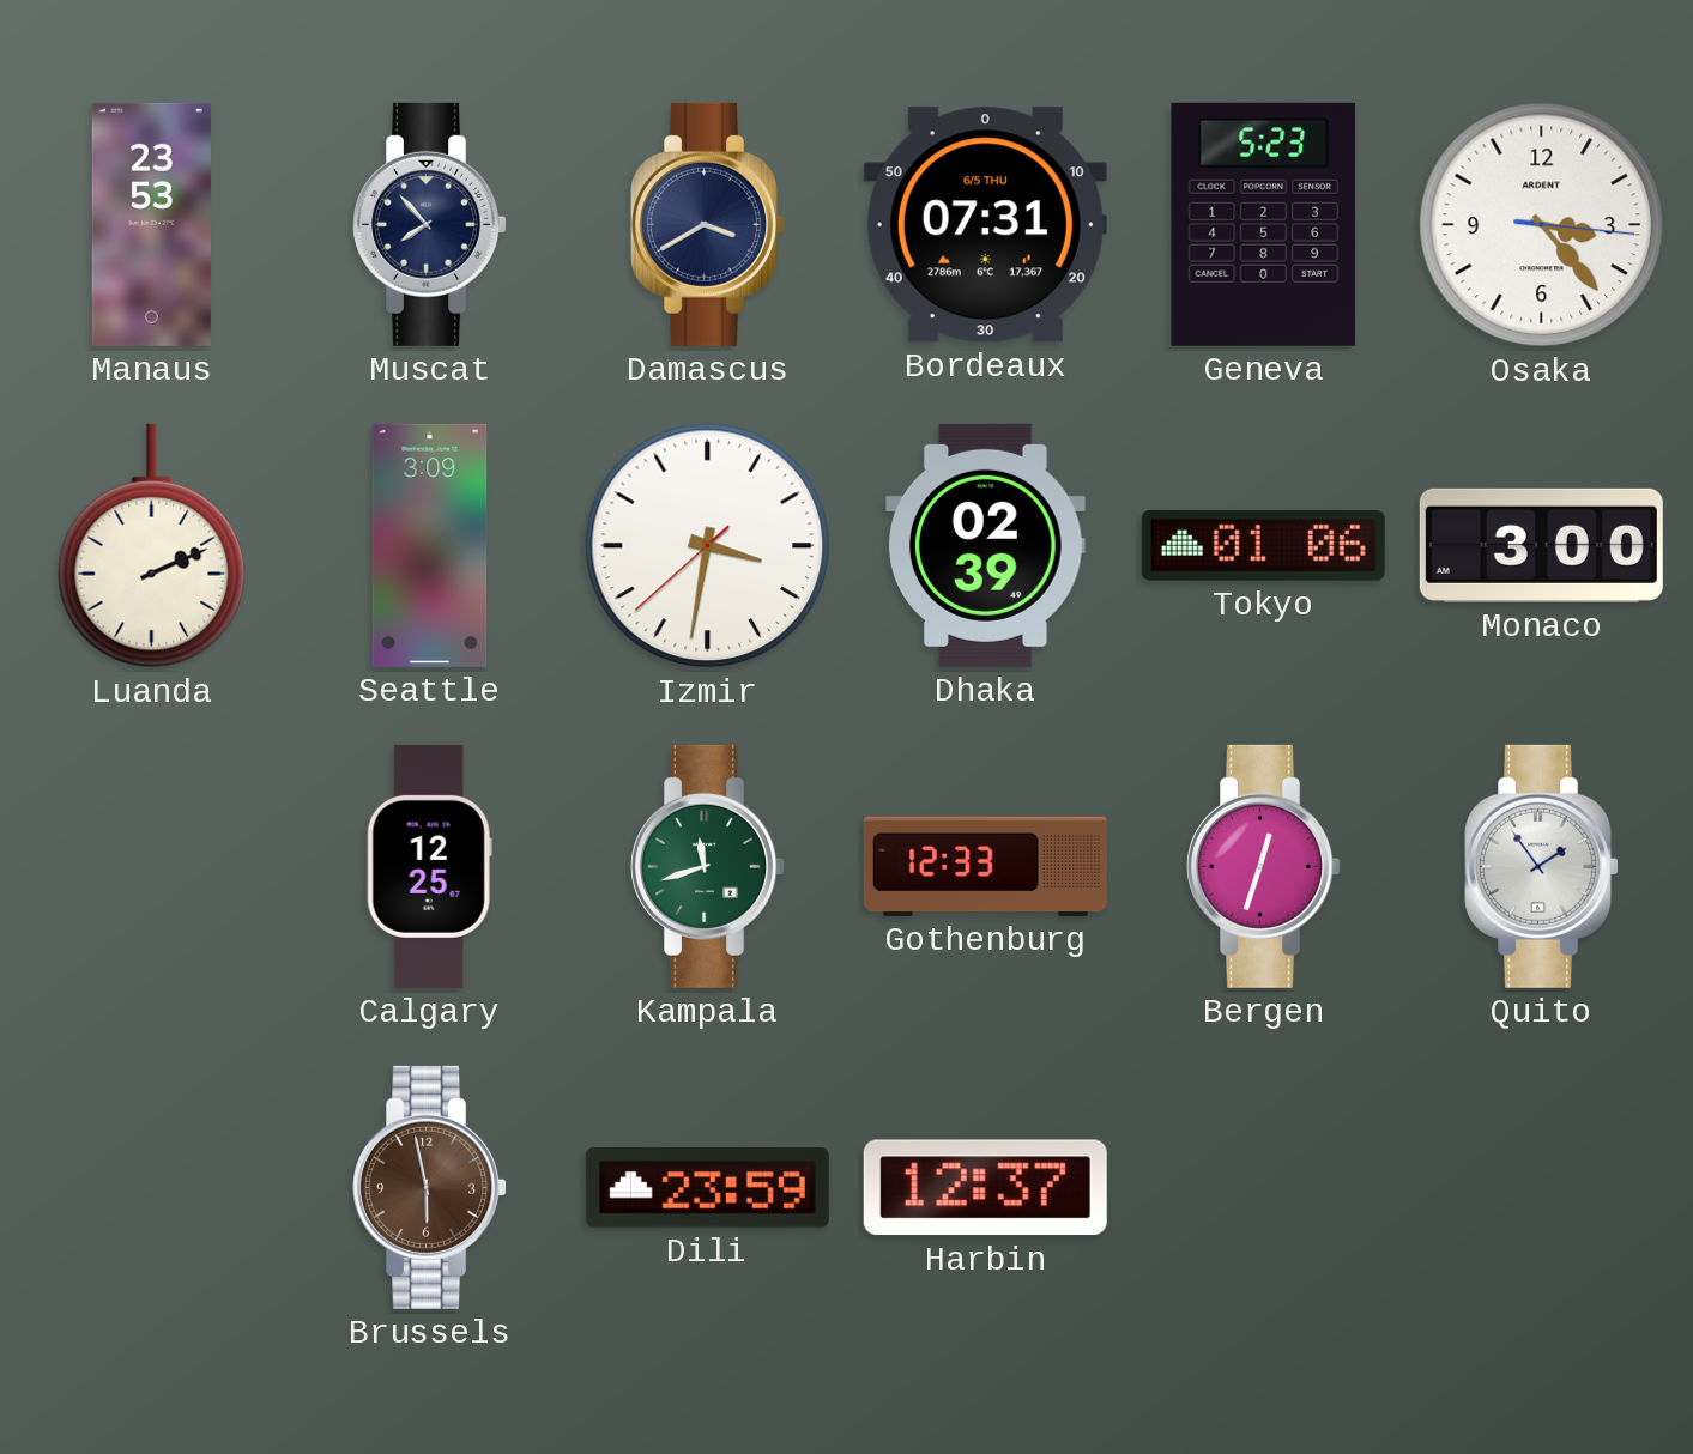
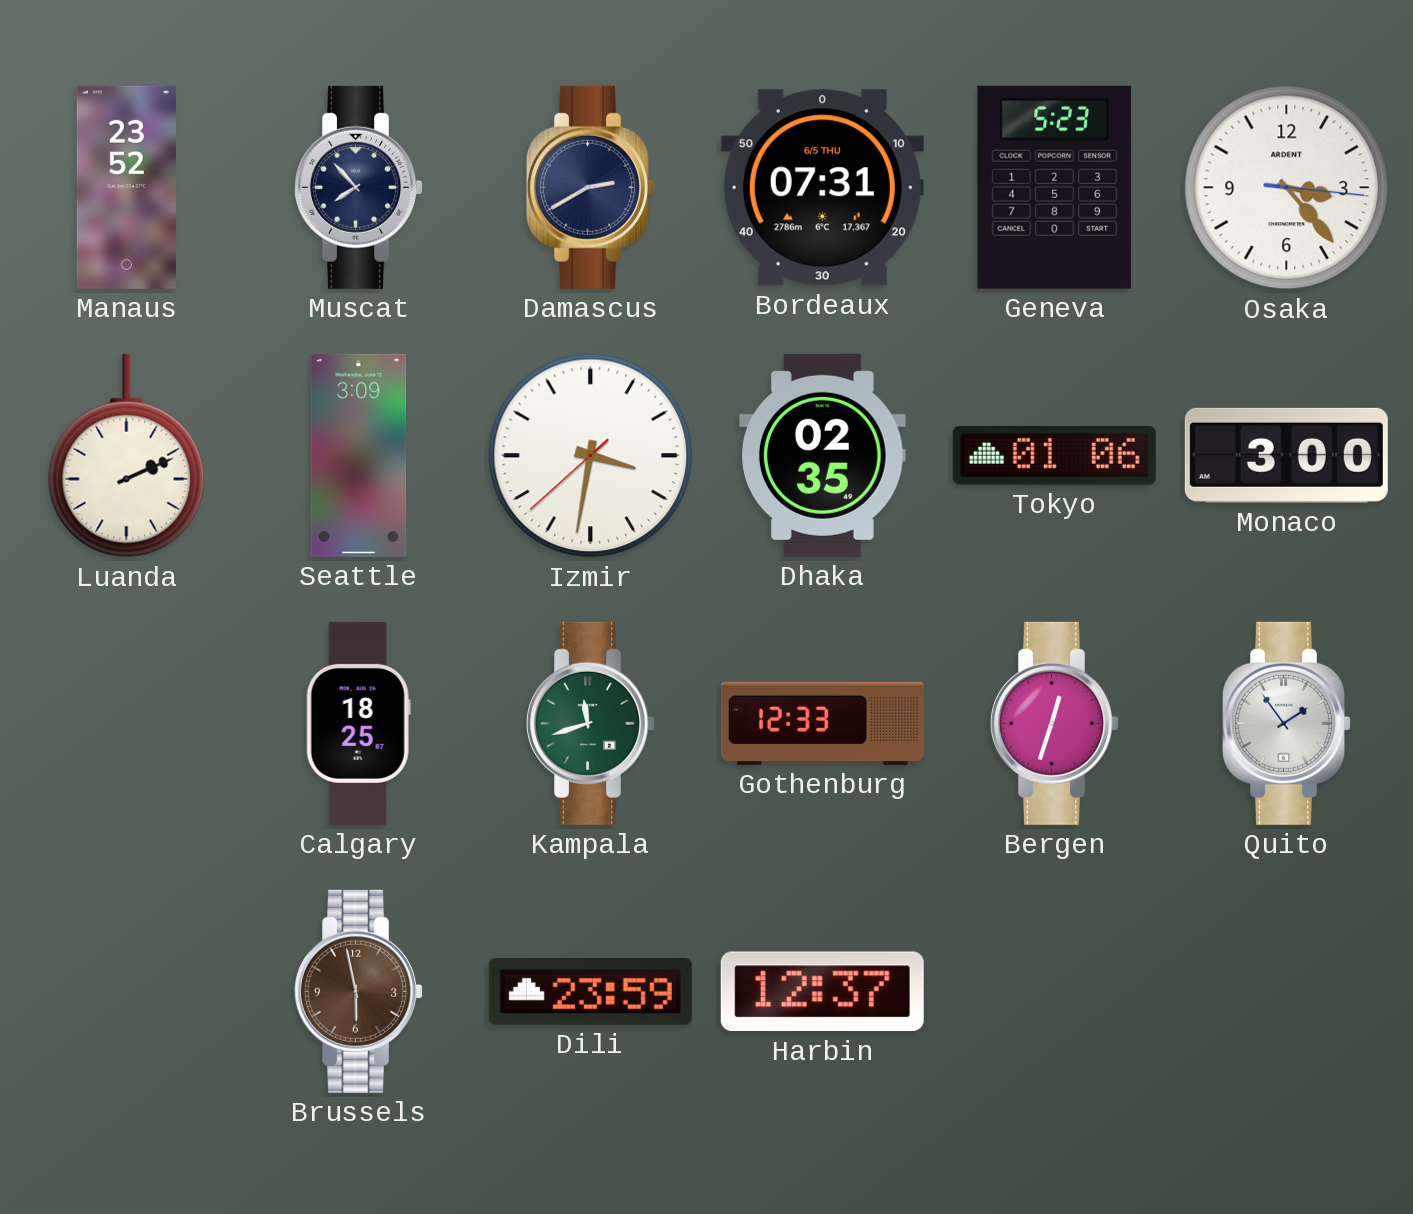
Manaus: 23:53 -> 23:52 (126, 187)
Damascus: 3:40 -> 2:40 (591, 187)
Dhaka: 02:39 -> 02:35 (823, 455)
Calgary: 12:25 -> 18:25 (358, 723)
